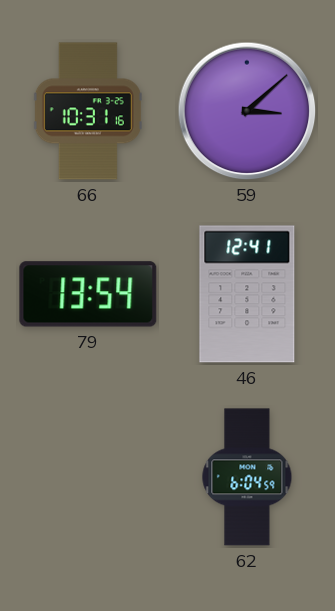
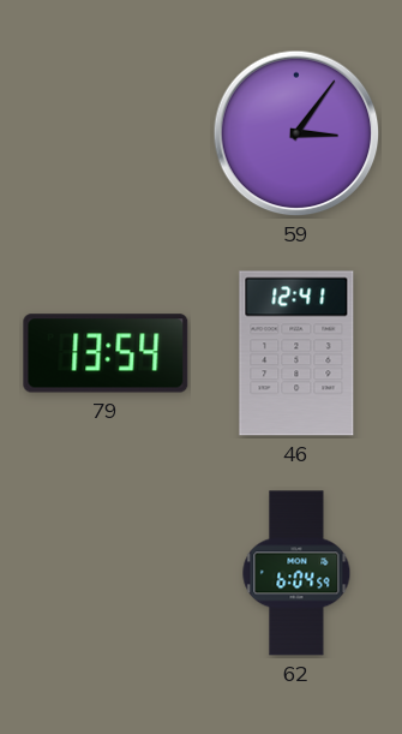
66: 10:31 -> none (88, 111)
59: 3:08 -> 3:06 (296, 133)
